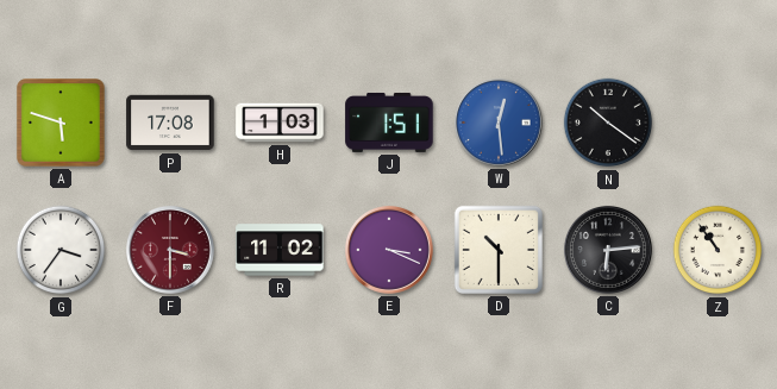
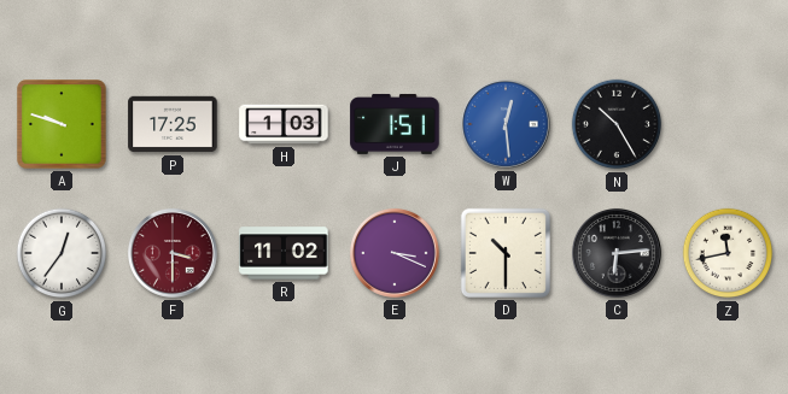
A: 5:48 -> 9:48 (62, 124)
P: 17:08 -> 17:25 (173, 124)
N: 10:21 -> 10:25 (617, 124)
G: 3:36 -> 12:36 (62, 253)
Z: 10:54 -> 11:43 (728, 253)
